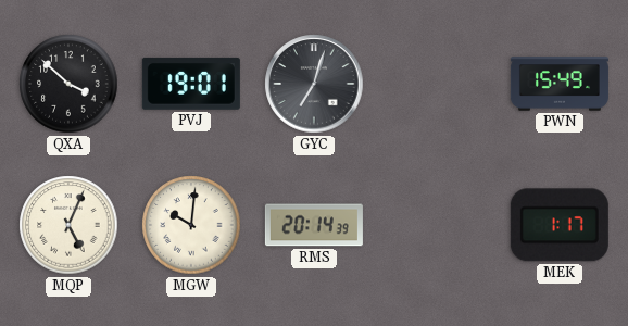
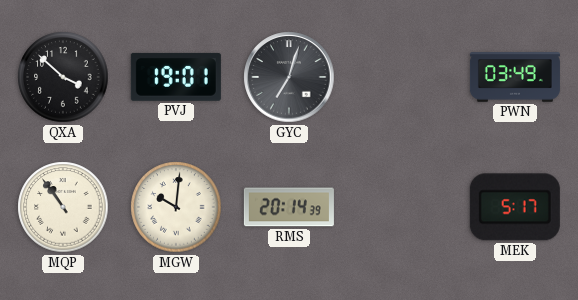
PWN: 15:49 -> 03:49 (515, 77)
MQP: 5:04 -> 10:54 (63, 207)
MEK: 1:17 -> 5:17 (515, 207)
